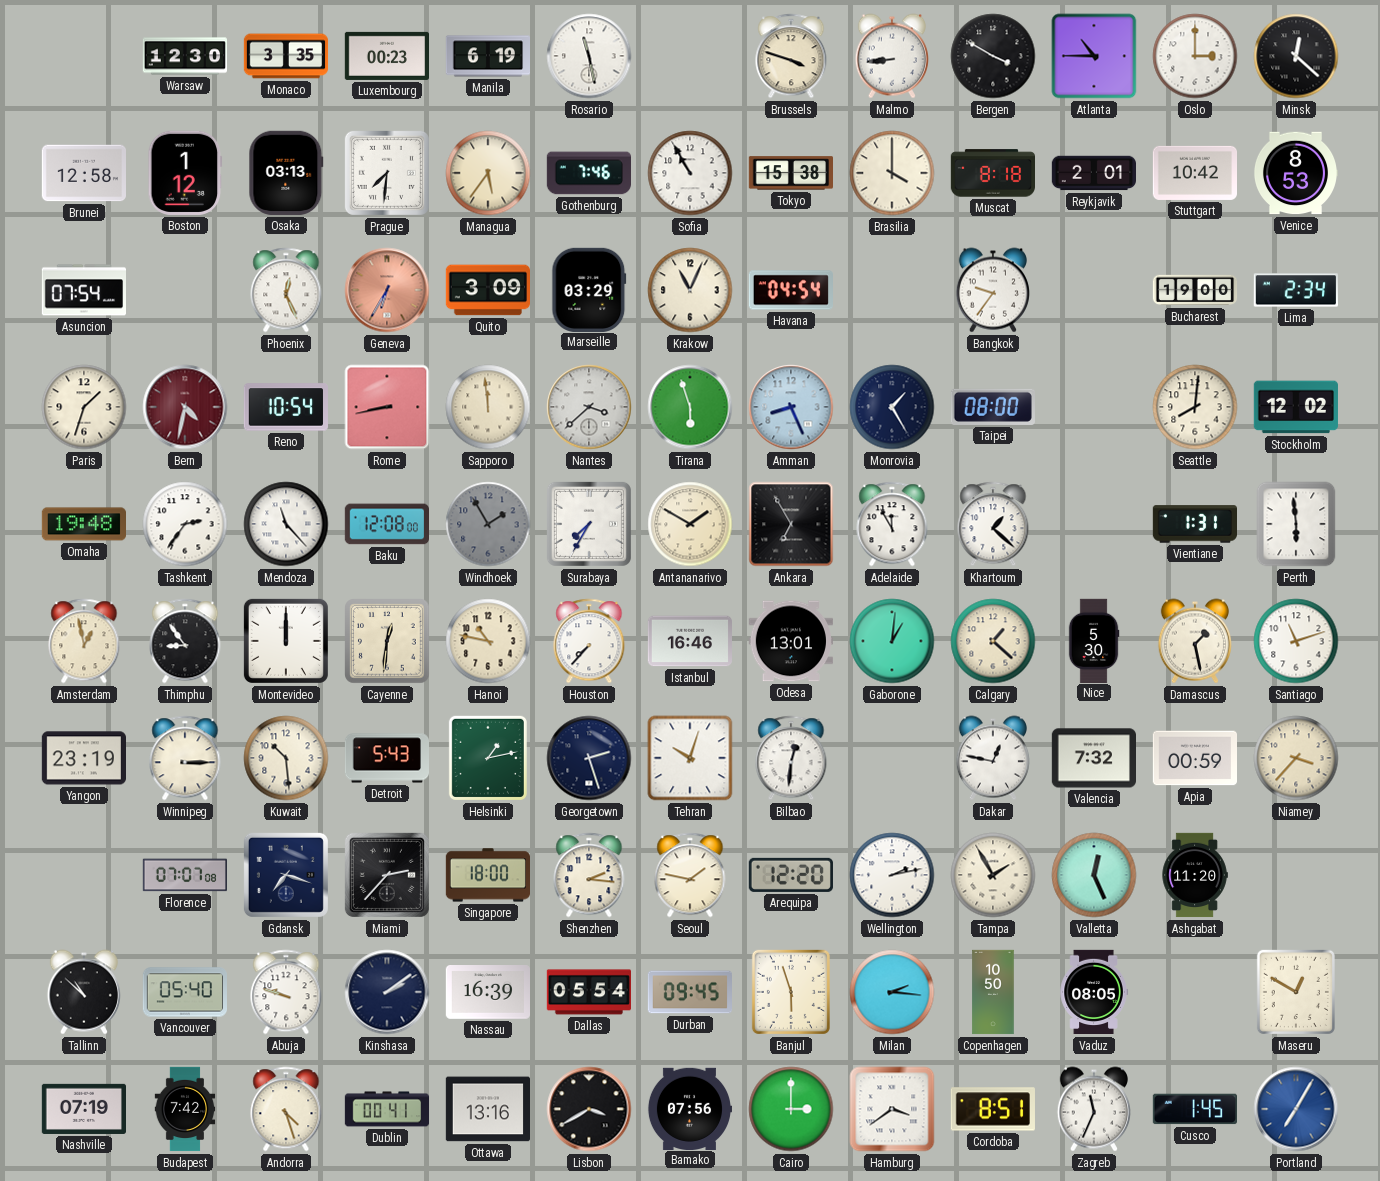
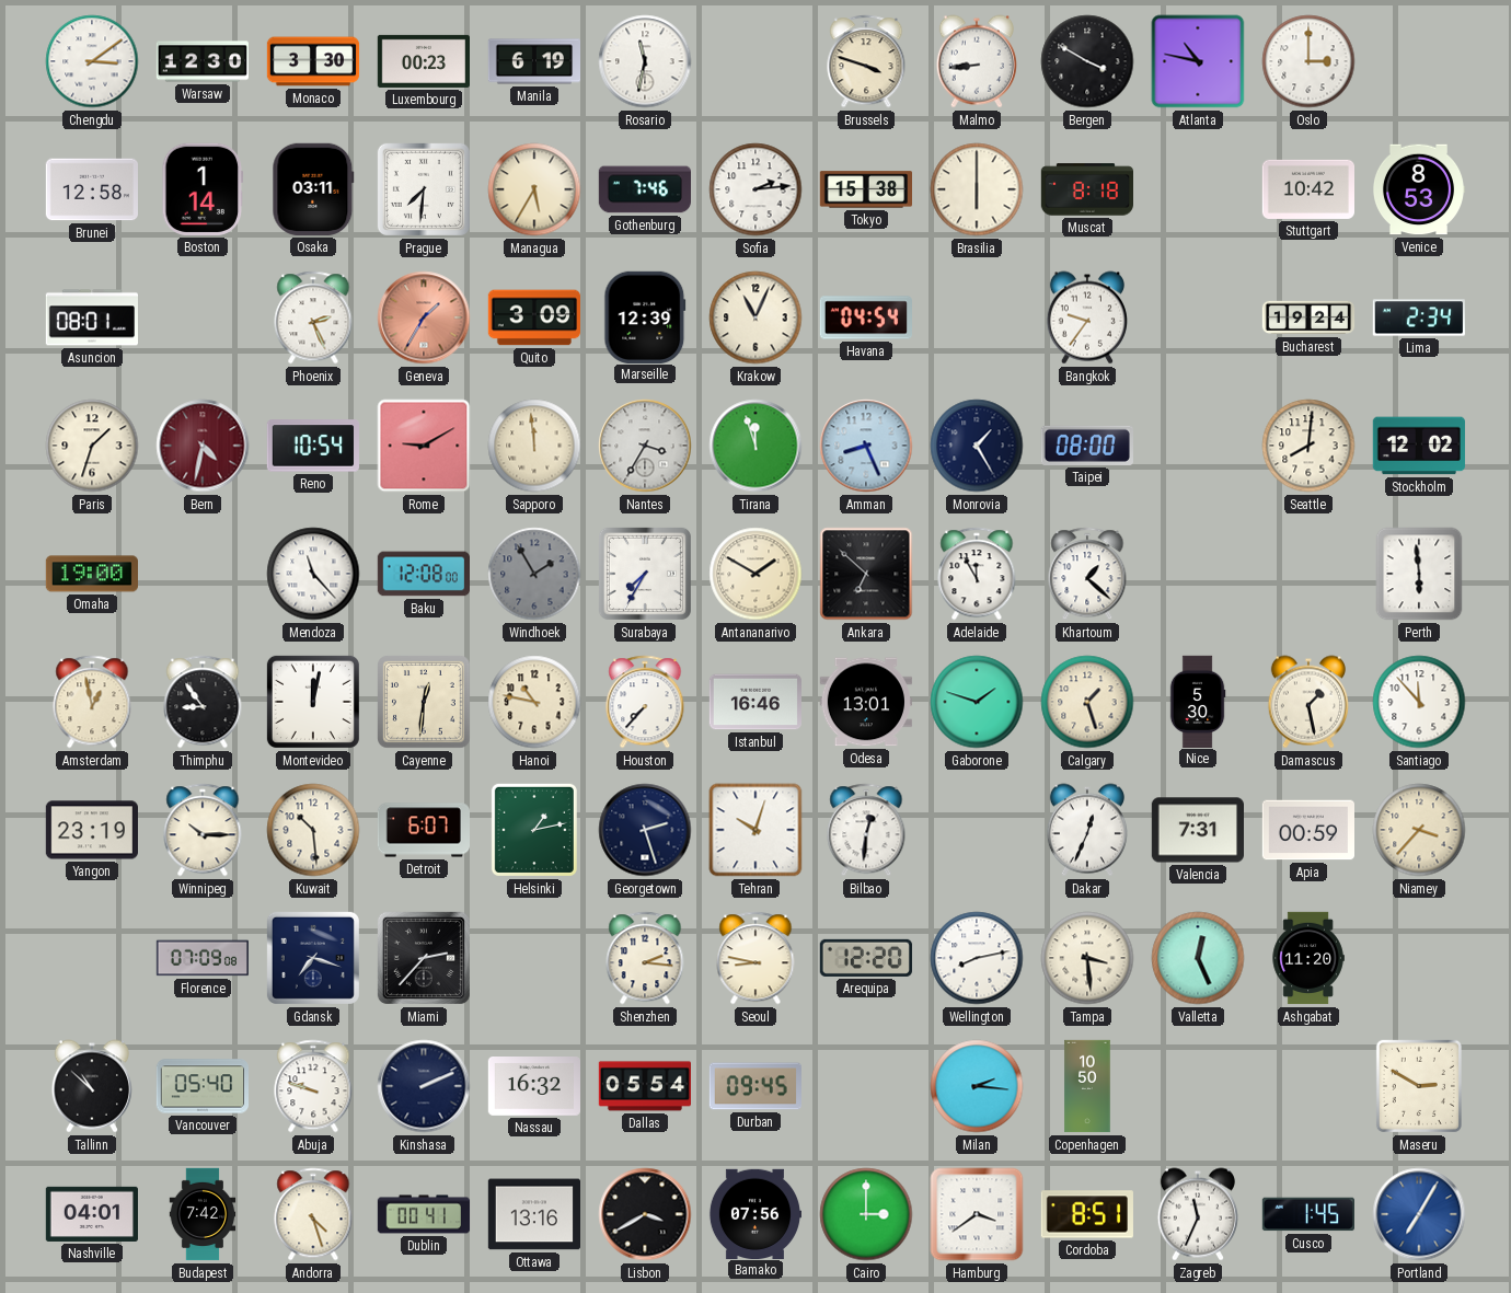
Chengdu: none -> 3:09 (92, 61)
Monaco: 3:35 -> 3:30 (313, 61)
Rosario: 11:28 -> 11:32 (645, 61)
Atlanta: 10:45 -> 10:47 (1198, 61)
Minsk: 12:22 -> none (1296, 56)
Boston: 1:12 -> 1:14 (203, 189)
Osaka: 03:13 -> 03:11 (313, 189)
Managua: 5:36 -> 5:35 (534, 189)
Sofia: 10:55 -> 2:14 (755, 189)
Brasilia: 4:00 -> 6:00 (977, 189)
Reykjavik: 2:01 -> none (1093, 173)
Asuncion: 07:54 -> 08:01 (91, 318)
Phoenix: 12:26 -> 2:26 (313, 318)
Geneva: 6:35 -> 1:35 (424, 318)
Marseille: 03:29 -> 12:39 (645, 316)
Bucharest: 19:00 -> 19:24 (1308, 318)
Rome: 8:43 -> 9:10 (424, 446)
Nantes: 3:38 -> 3:35 (645, 446)
Tirana: 5:57 -> 11:57 (755, 446)
Omaha: 19:48 -> 19:00 (91, 574)
Tashkent: 2:36 -> none (185, 524)
Ankara: 6:55 -> 6:52 (866, 574)
Vientiane: 1:31 -> none (1194, 524)
Montevideo: 12:00 -> 12:02 (313, 702)
Gaborone: 1:01 -> 1:48 (977, 702)
Calgary: 1:22 -> 1:27 (1087, 702)
Santiago: 11:12 -> 11:53 (1419, 702)
Winnipeg: 3:15 -> 10:15 (203, 830)
Detroit: 5:43 -> 6:07 (423, 830)
Dakar: 12:47 -> 12:34 (1087, 830)
Valencia: 7:32 -> 7:31 (1197, 830)
Florence: 07:07 -> 07:09 (201, 958)
Singapore: 18:00 -> none (487, 875)
Seoul: 1:47 -> 8:47 (755, 958)
Wellington: 2:13 -> 8:13 (977, 958)
Tampa: 1:55 -> 3:29 (1087, 958)
Kinshasa: 2:09 -> 2:11 (424, 1086)
Nassau: 16:39 -> 16:32 (533, 1087)
Banjul: 5:57 -> none (791, 992)
Vaduz: 08:05 -> none (1094, 992)
Maseru: 12:50 -> 2:50 (1419, 1086)
Nashville: 07:19 -> 04:01 (91, 1214)
